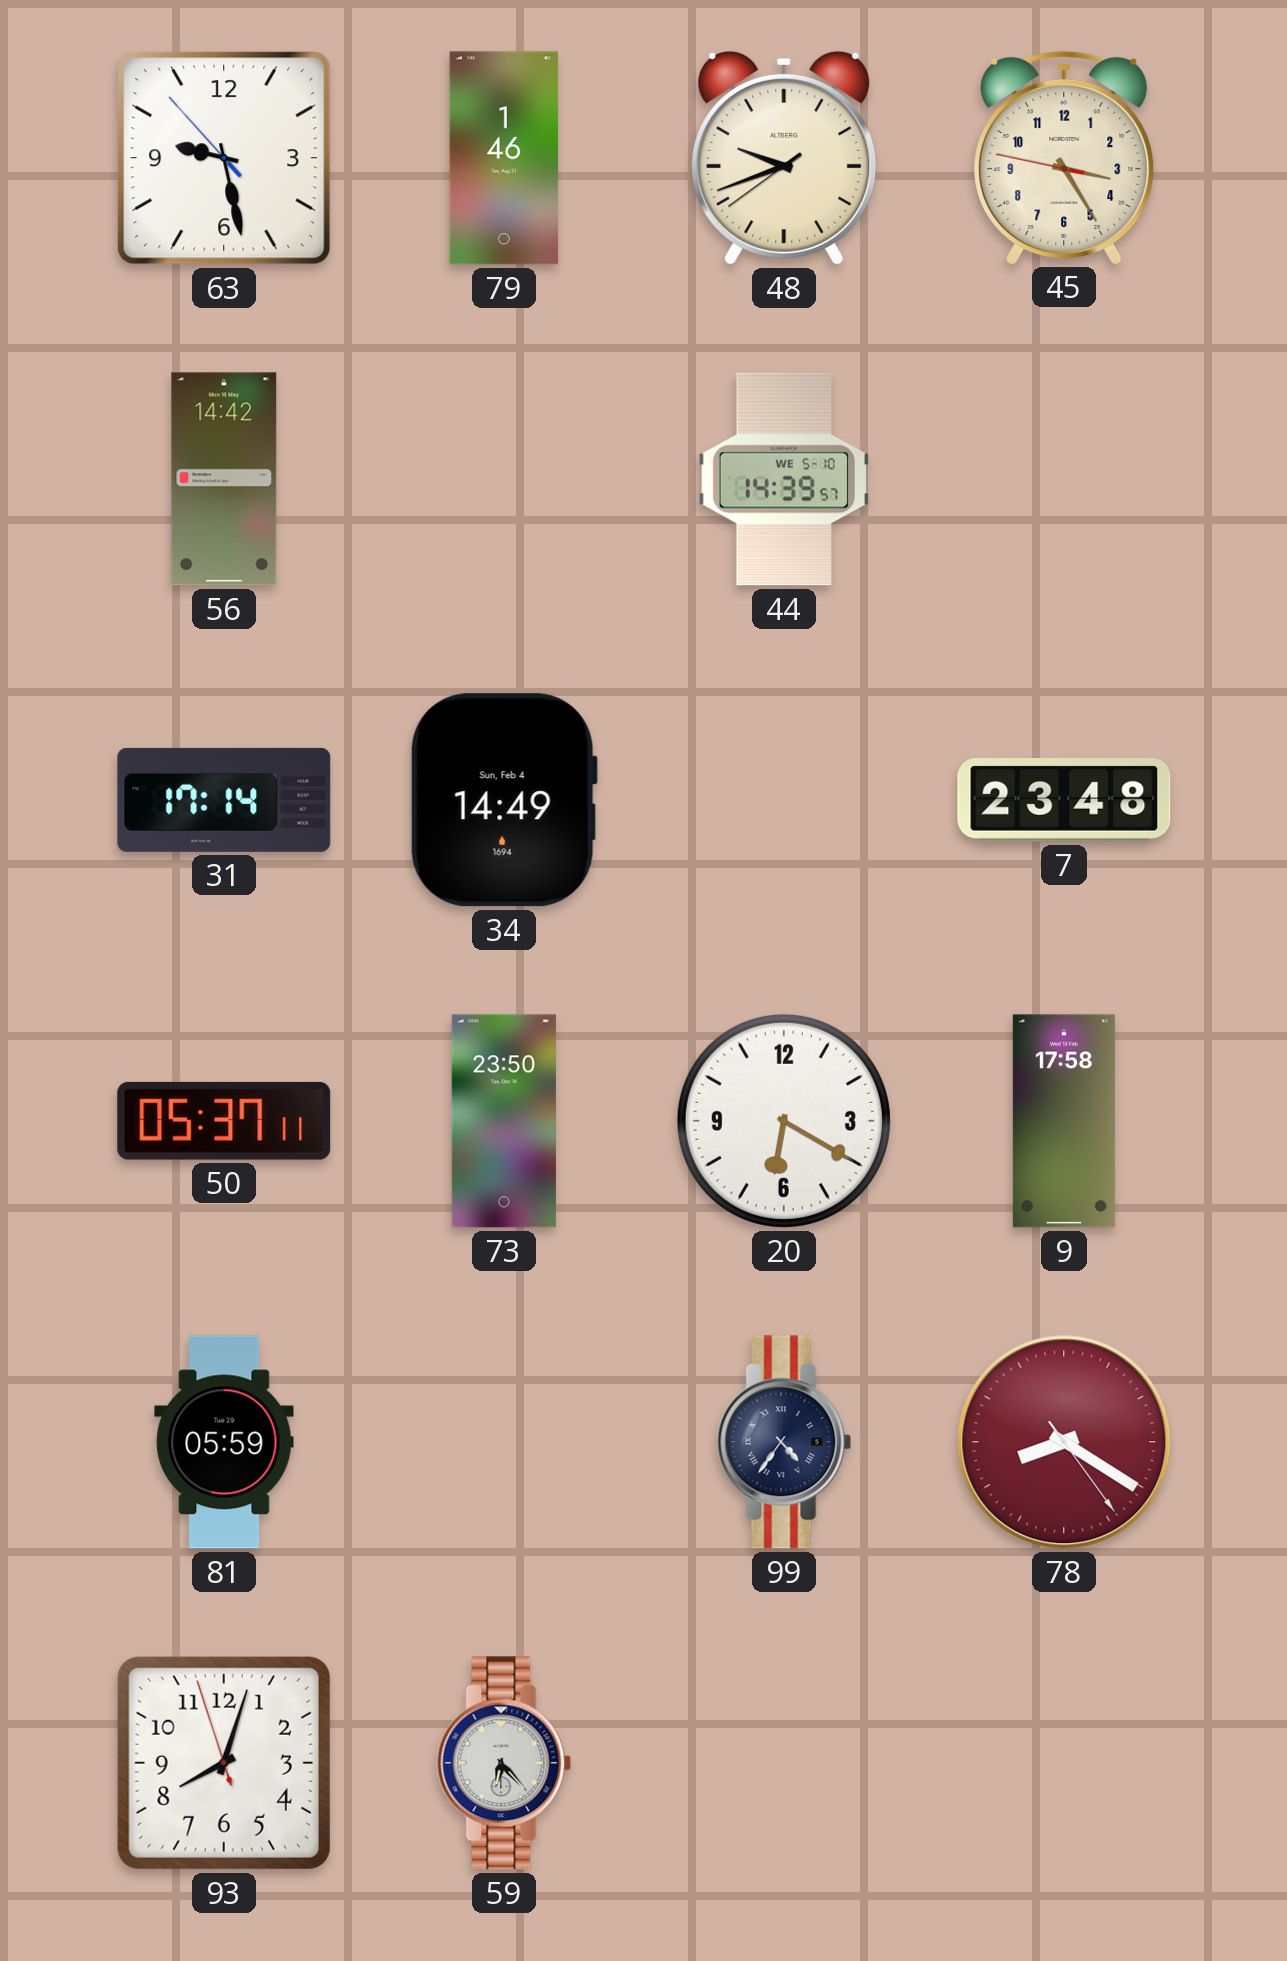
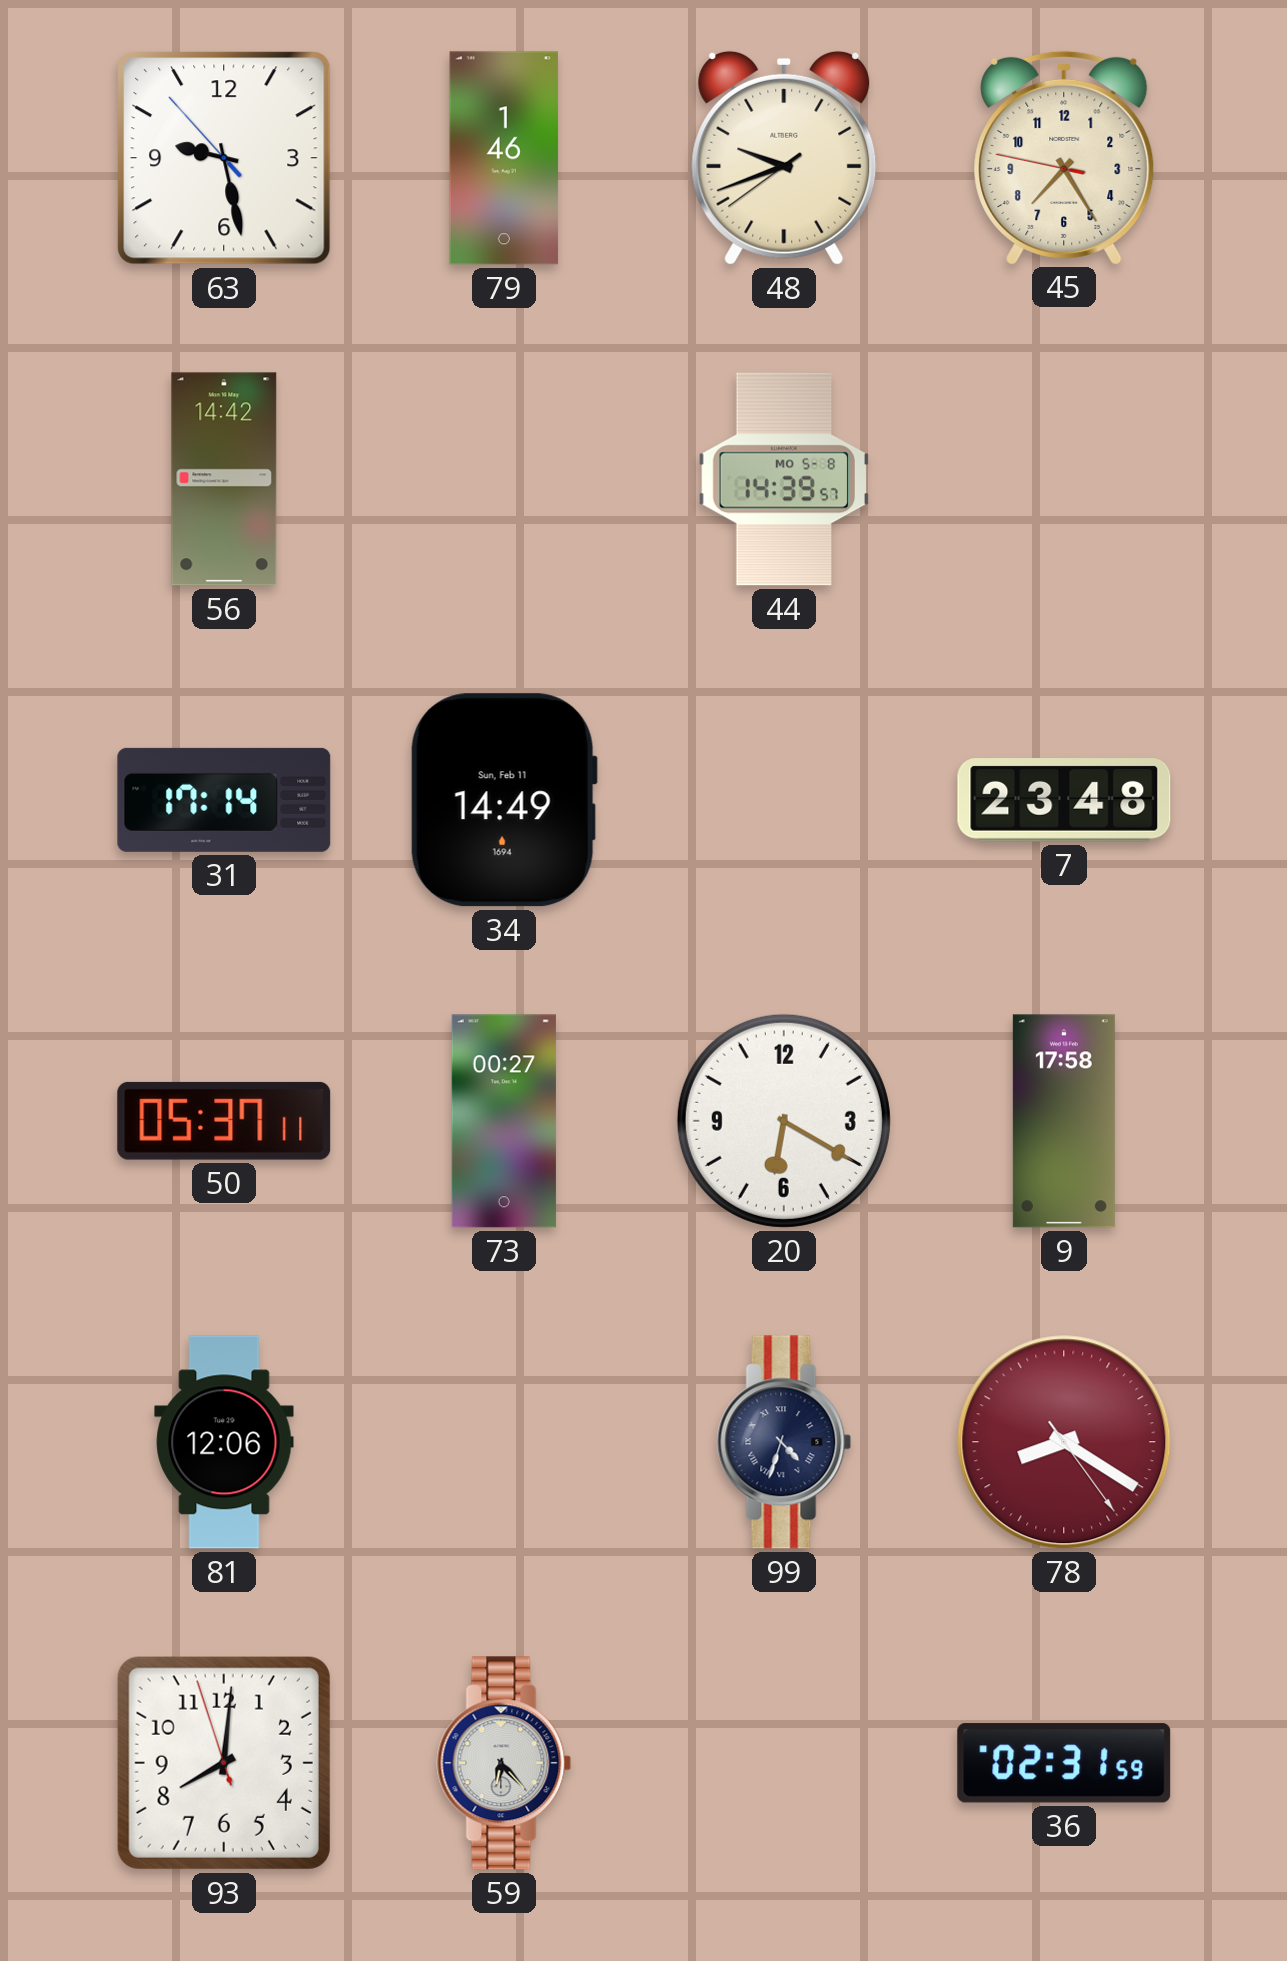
45: 3:24 -> 7:24 (1064, 157)
44 date: WE 5-10 -> MO 5-8 (784, 479)
34 date: Sun, Feb 4 -> Sun, Feb 11 (504, 800)
73: 23:50 -> 00:27 (504, 1121)
81: 05:59 -> 12:06 (224, 1442)
99: 4:36 -> 4:33 (784, 1442)
93: 8:02 -> 8:00 (224, 1763)
36: none -> 02:31 (1064, 1763)
